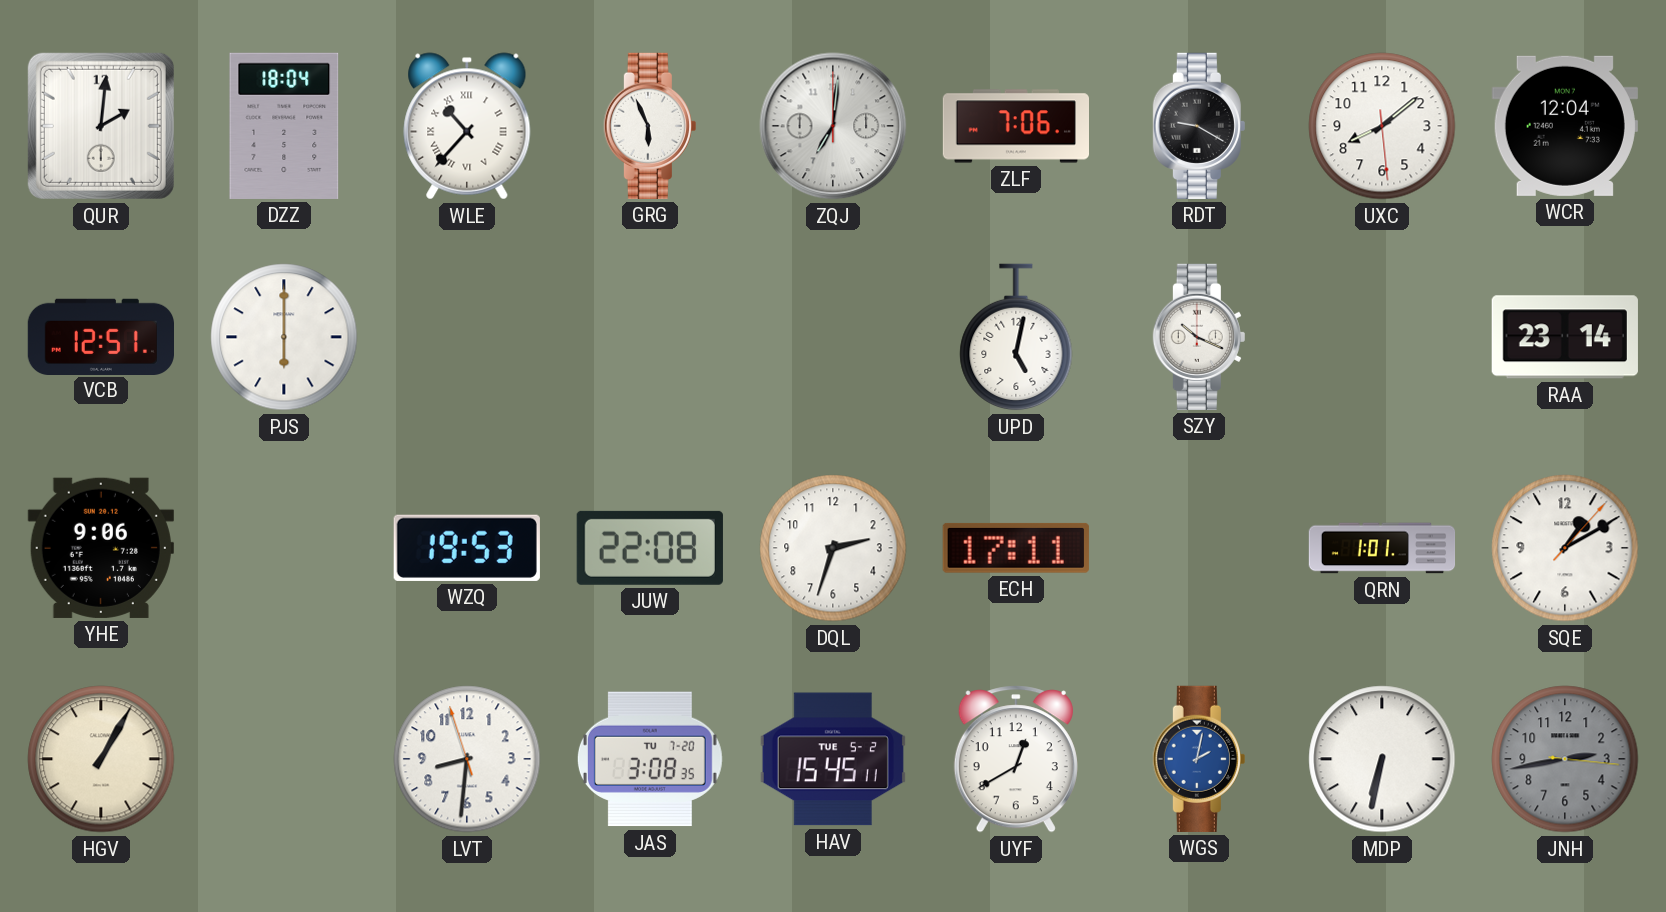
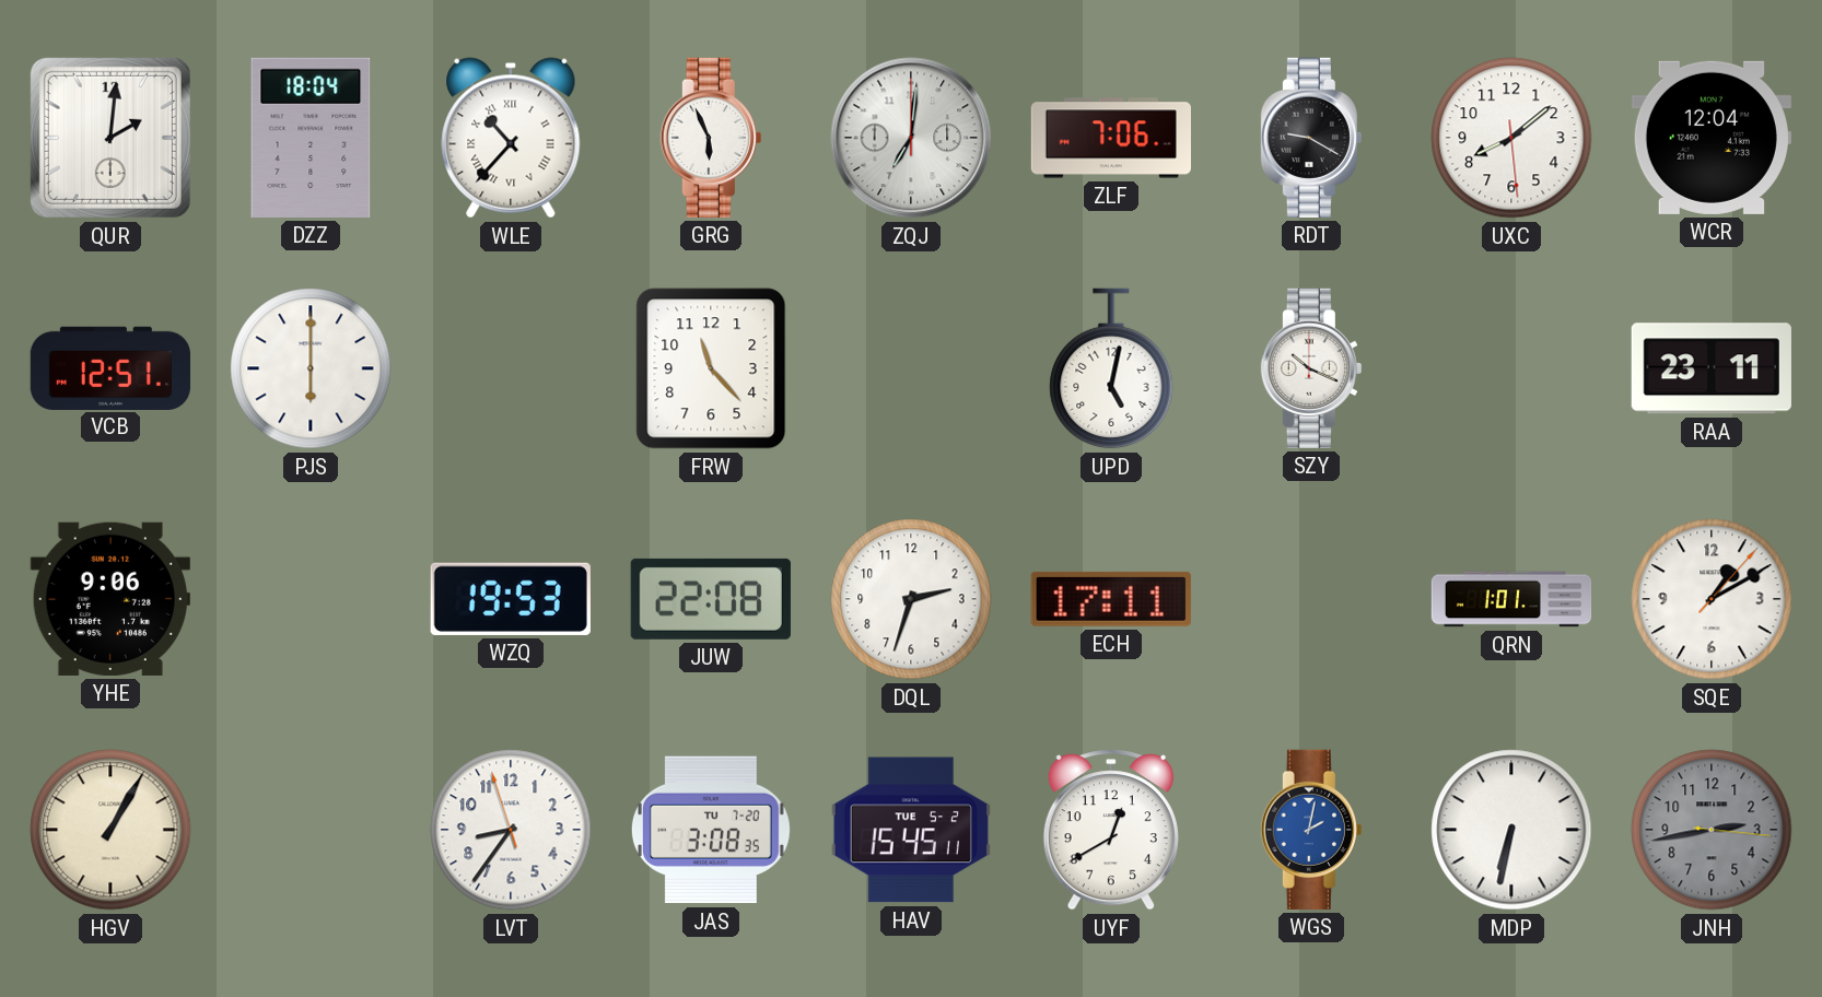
FRW: none -> 11:23 (711, 368)
RAA: 23:14 -> 23:11 (1712, 368)
LVT: 8:30 -> 8:35 (511, 830)
